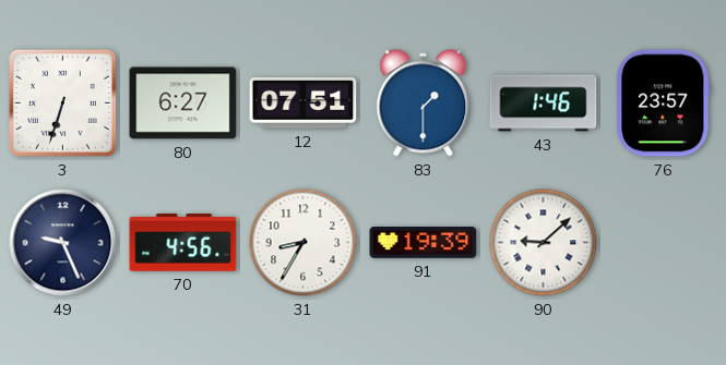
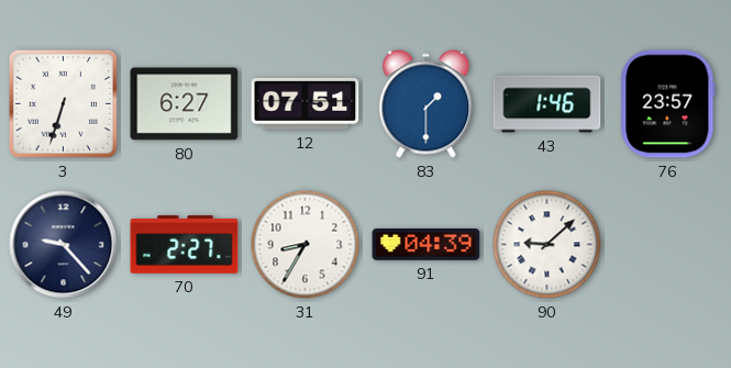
49: 9:26 -> 9:23 (64, 245)
70: 4:56 -> 2:27 (185, 245)
91: 19:39 -> 04:39 (427, 245)
